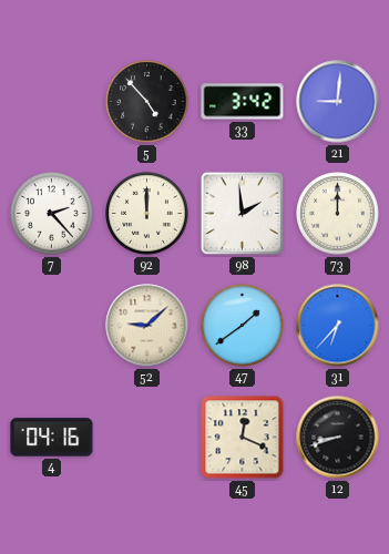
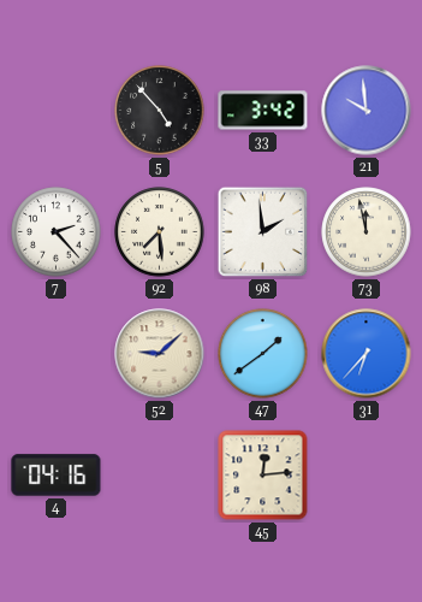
21: 9:01 -> 9:59 (367, 111)
92: 12:00 -> 7:29 (160, 232)
73: 12:00 -> 11:58 (367, 232)
45: 12:19 -> 12:14 (263, 476)
12: 8:42 -> none (338, 438)
